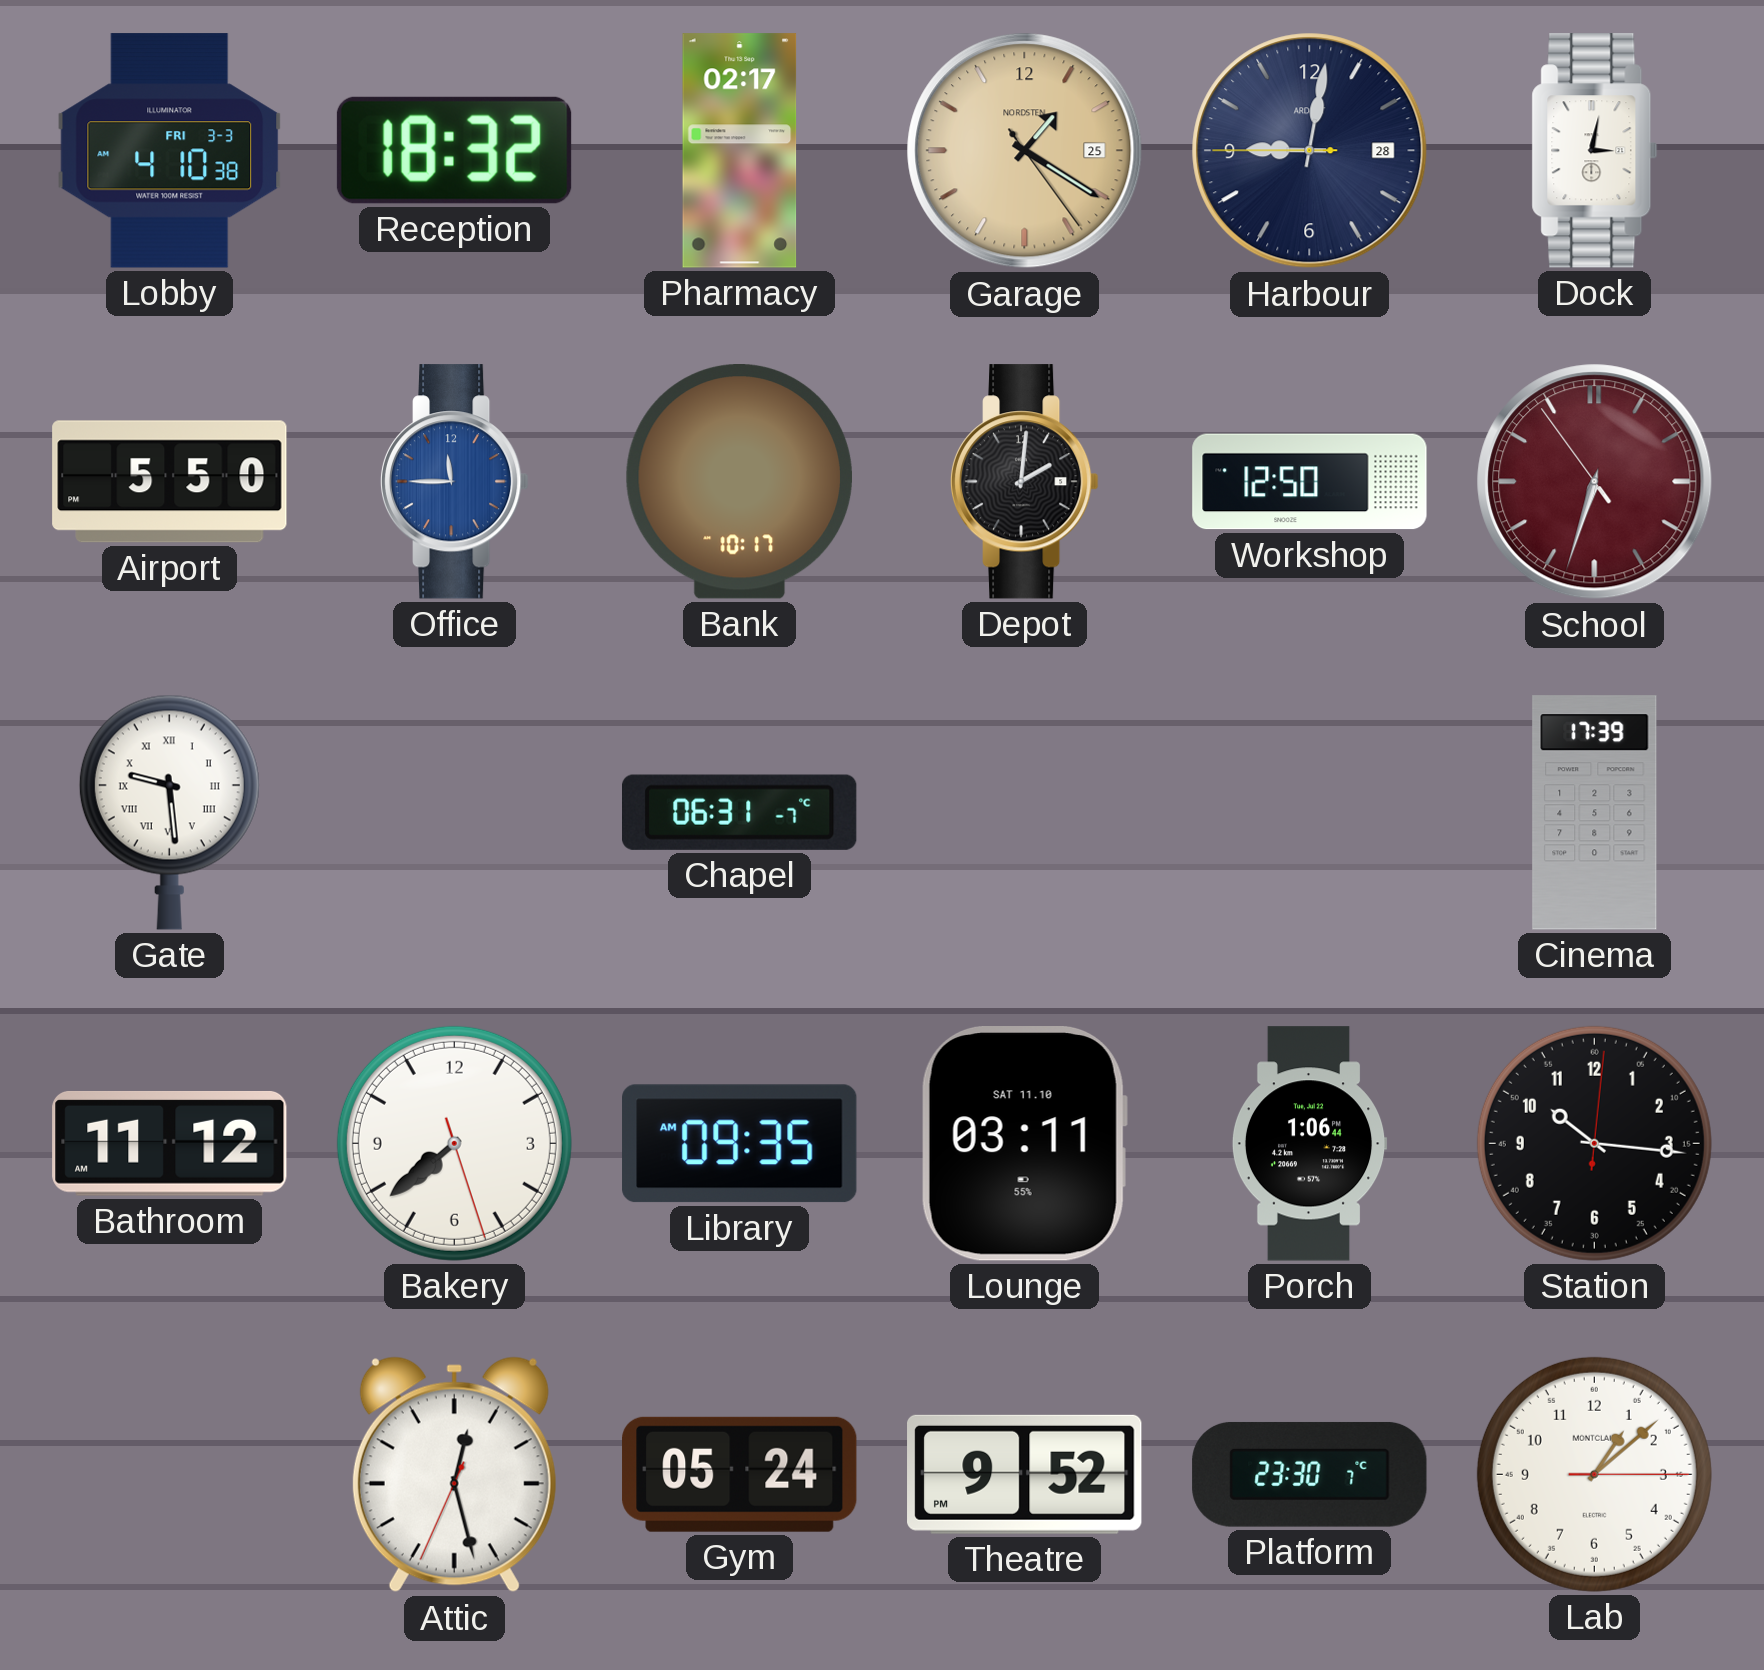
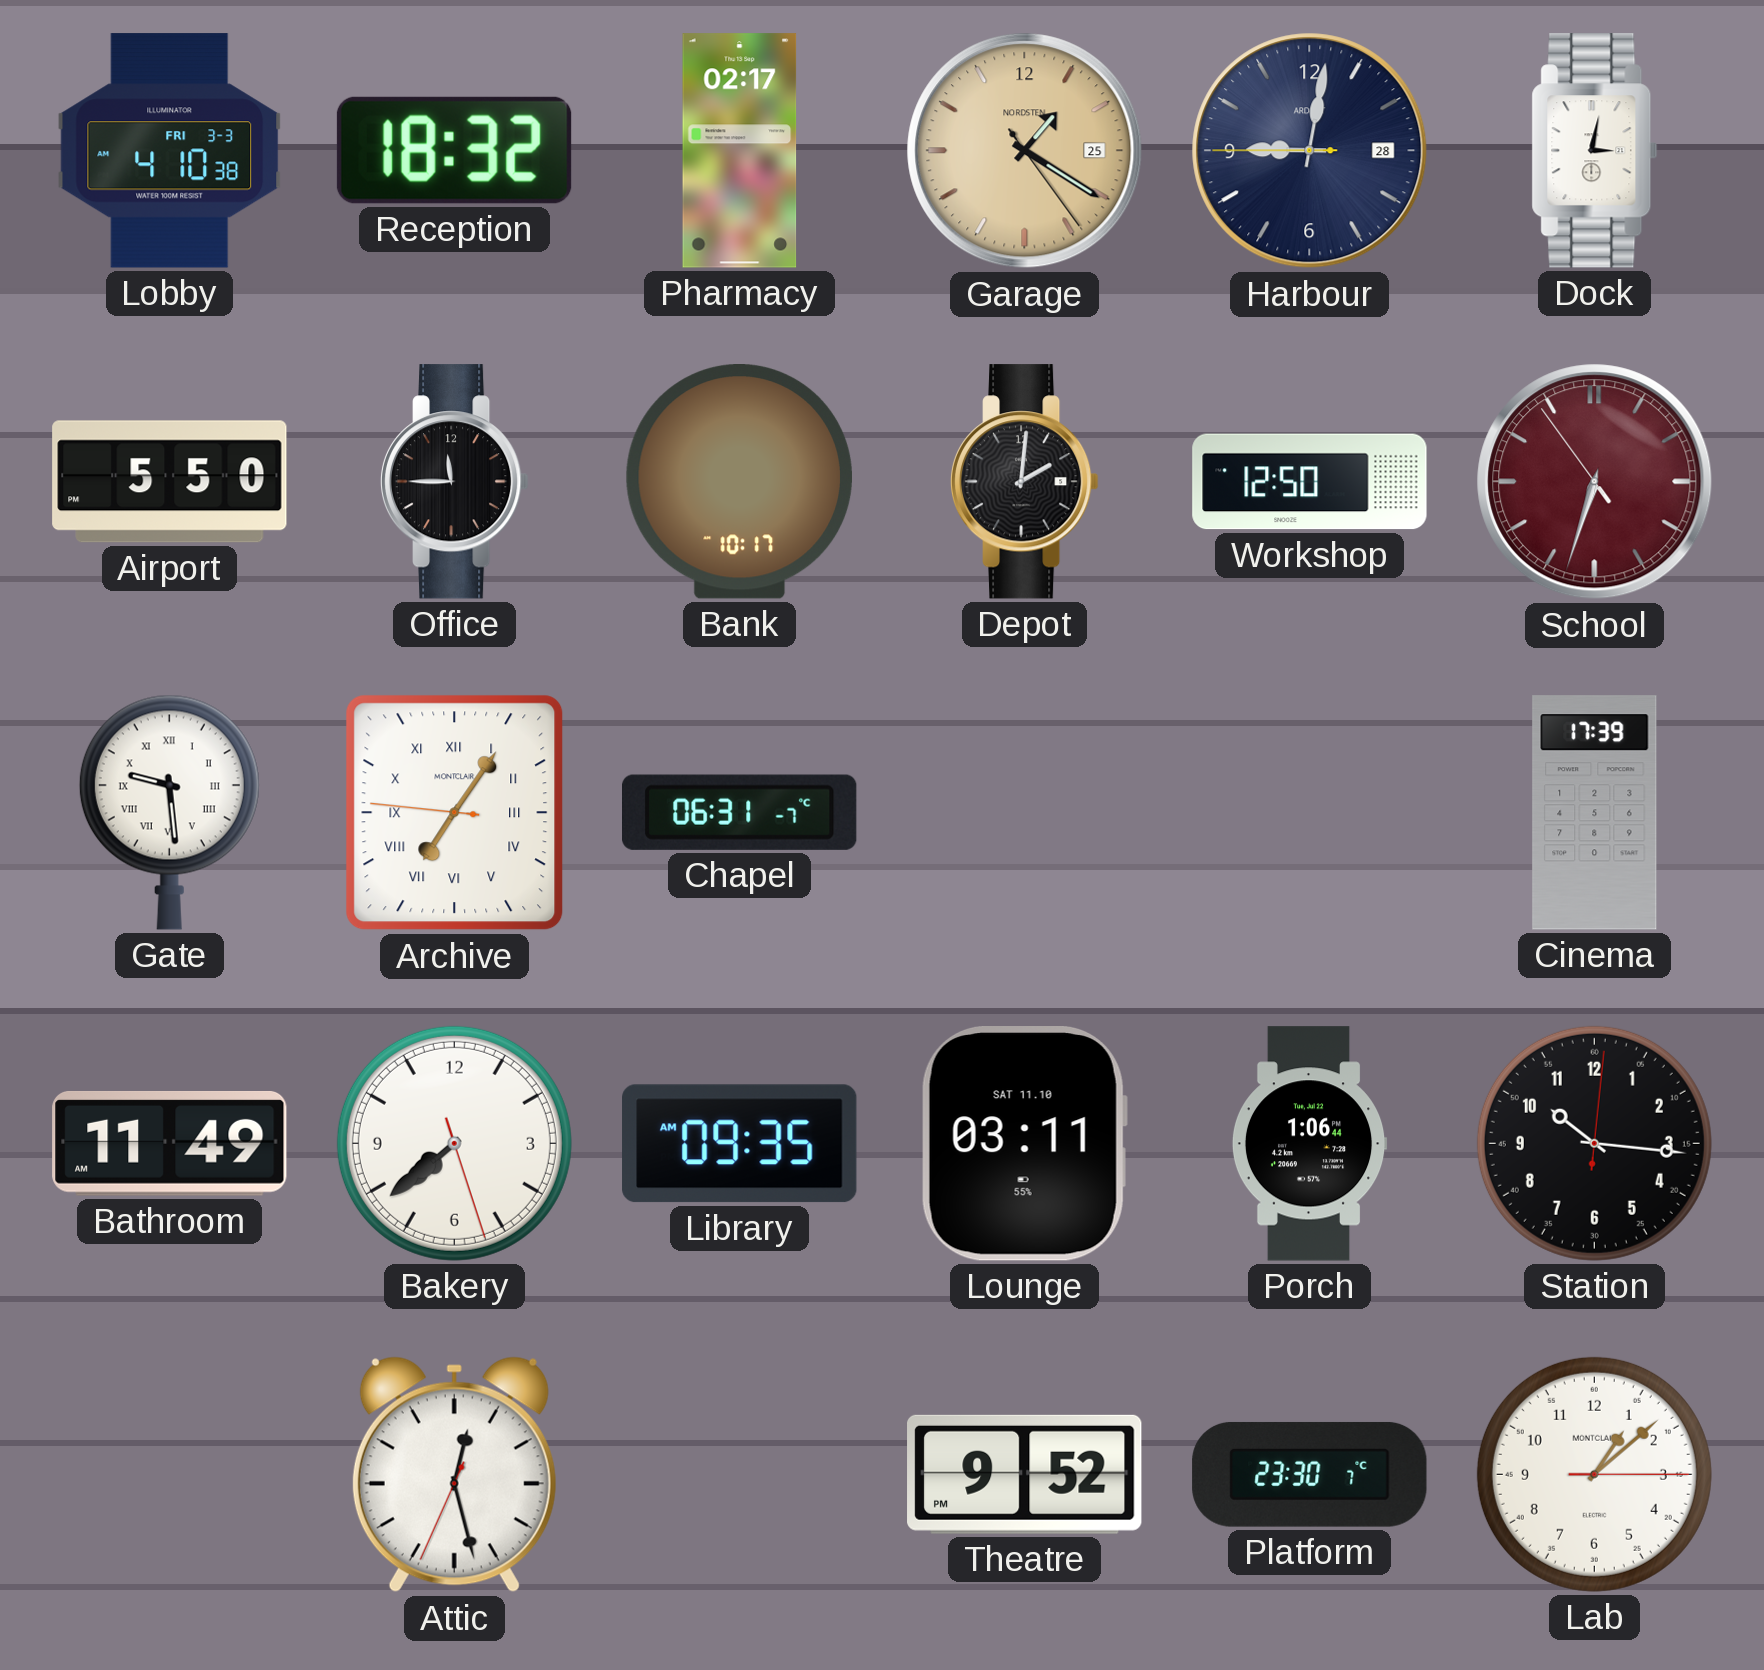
Office dial: blue -> black (454, 482)
Archive: none -> 7:05 (455, 813)
Bathroom: 11:12 -> 11:49 (170, 1143)
Gym: 05:24 -> none (740, 1474)
